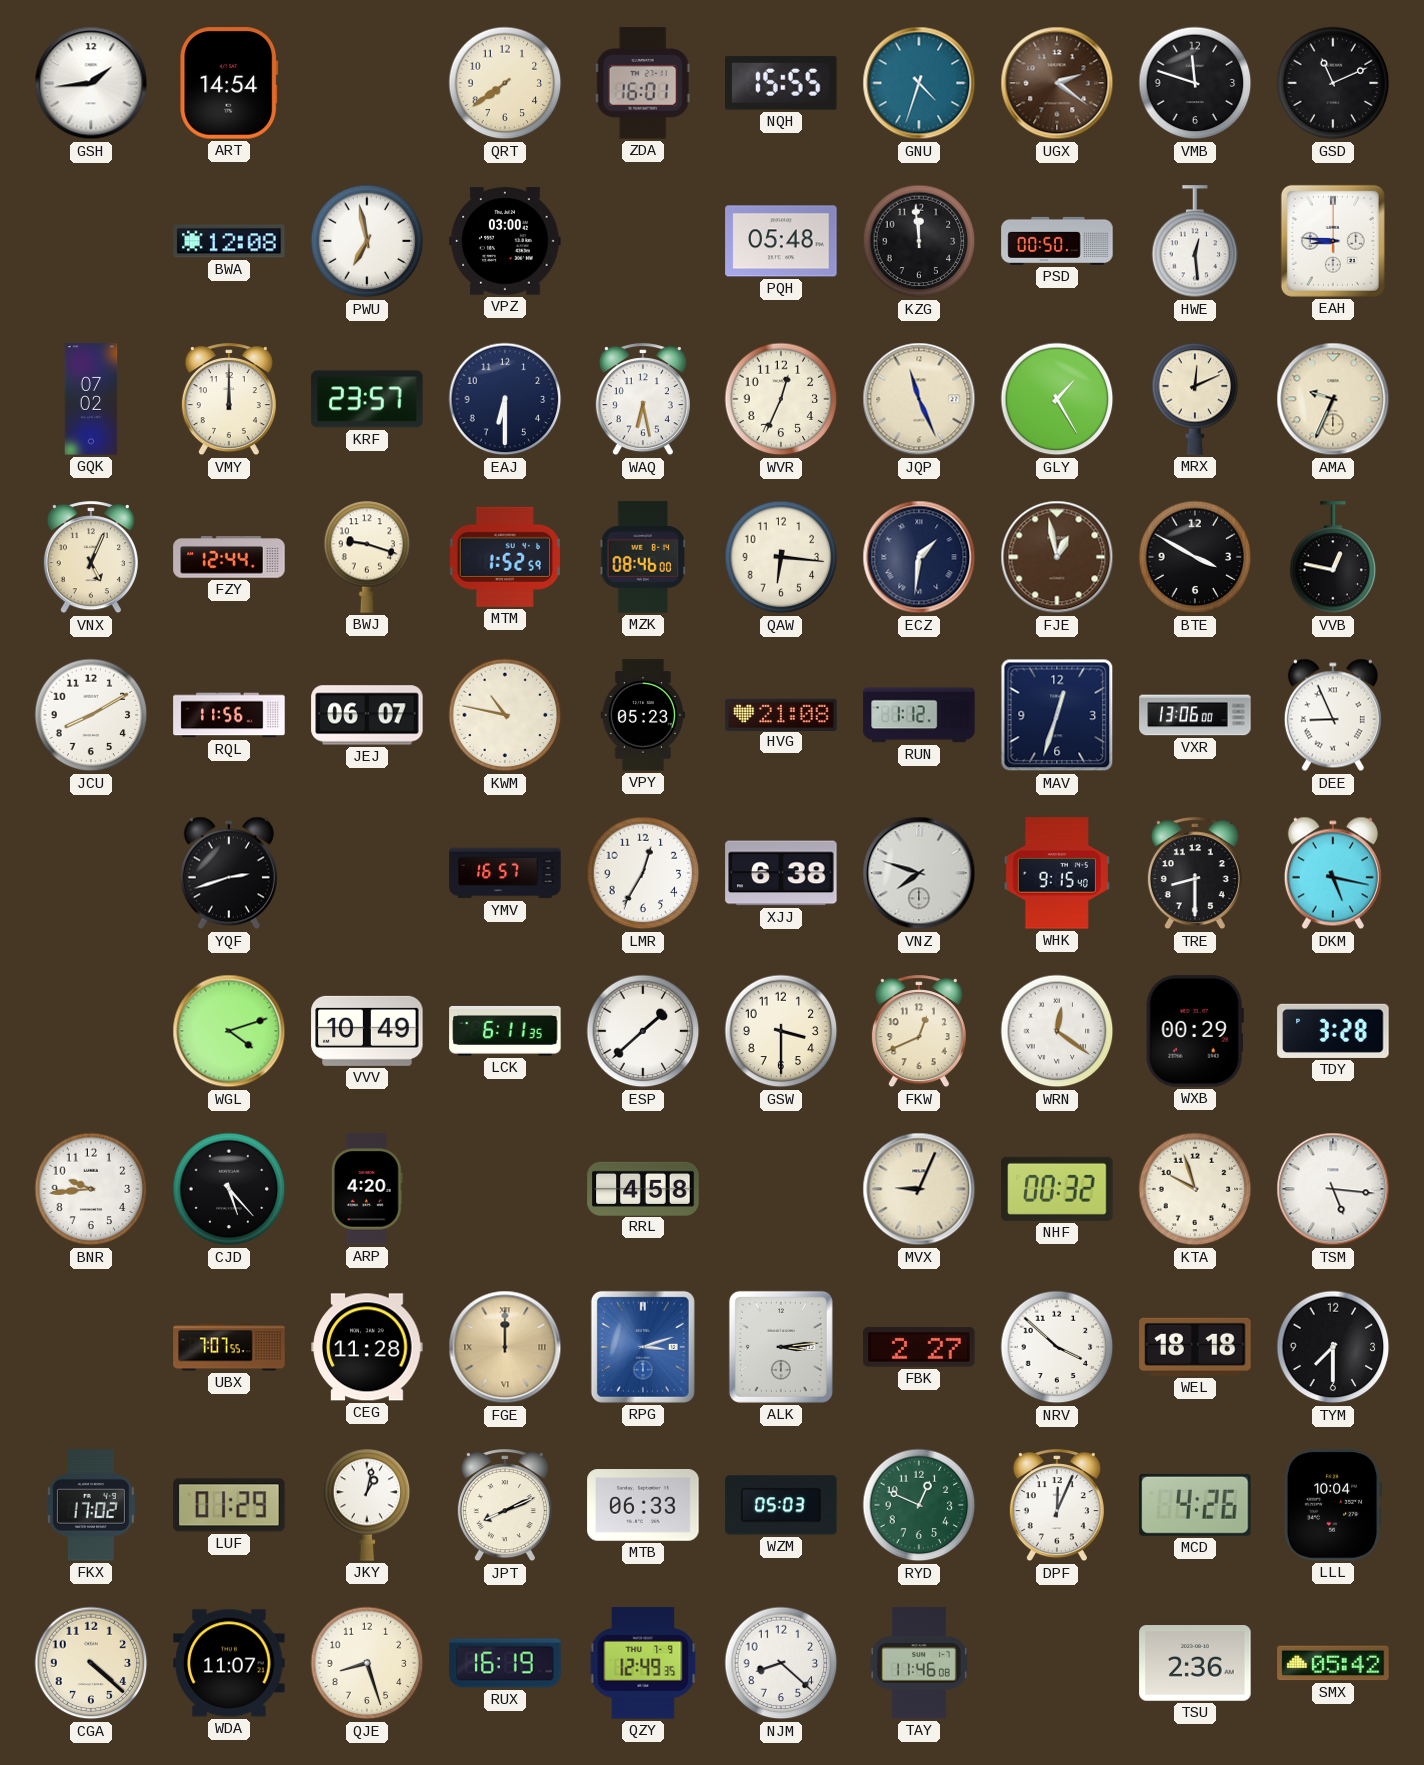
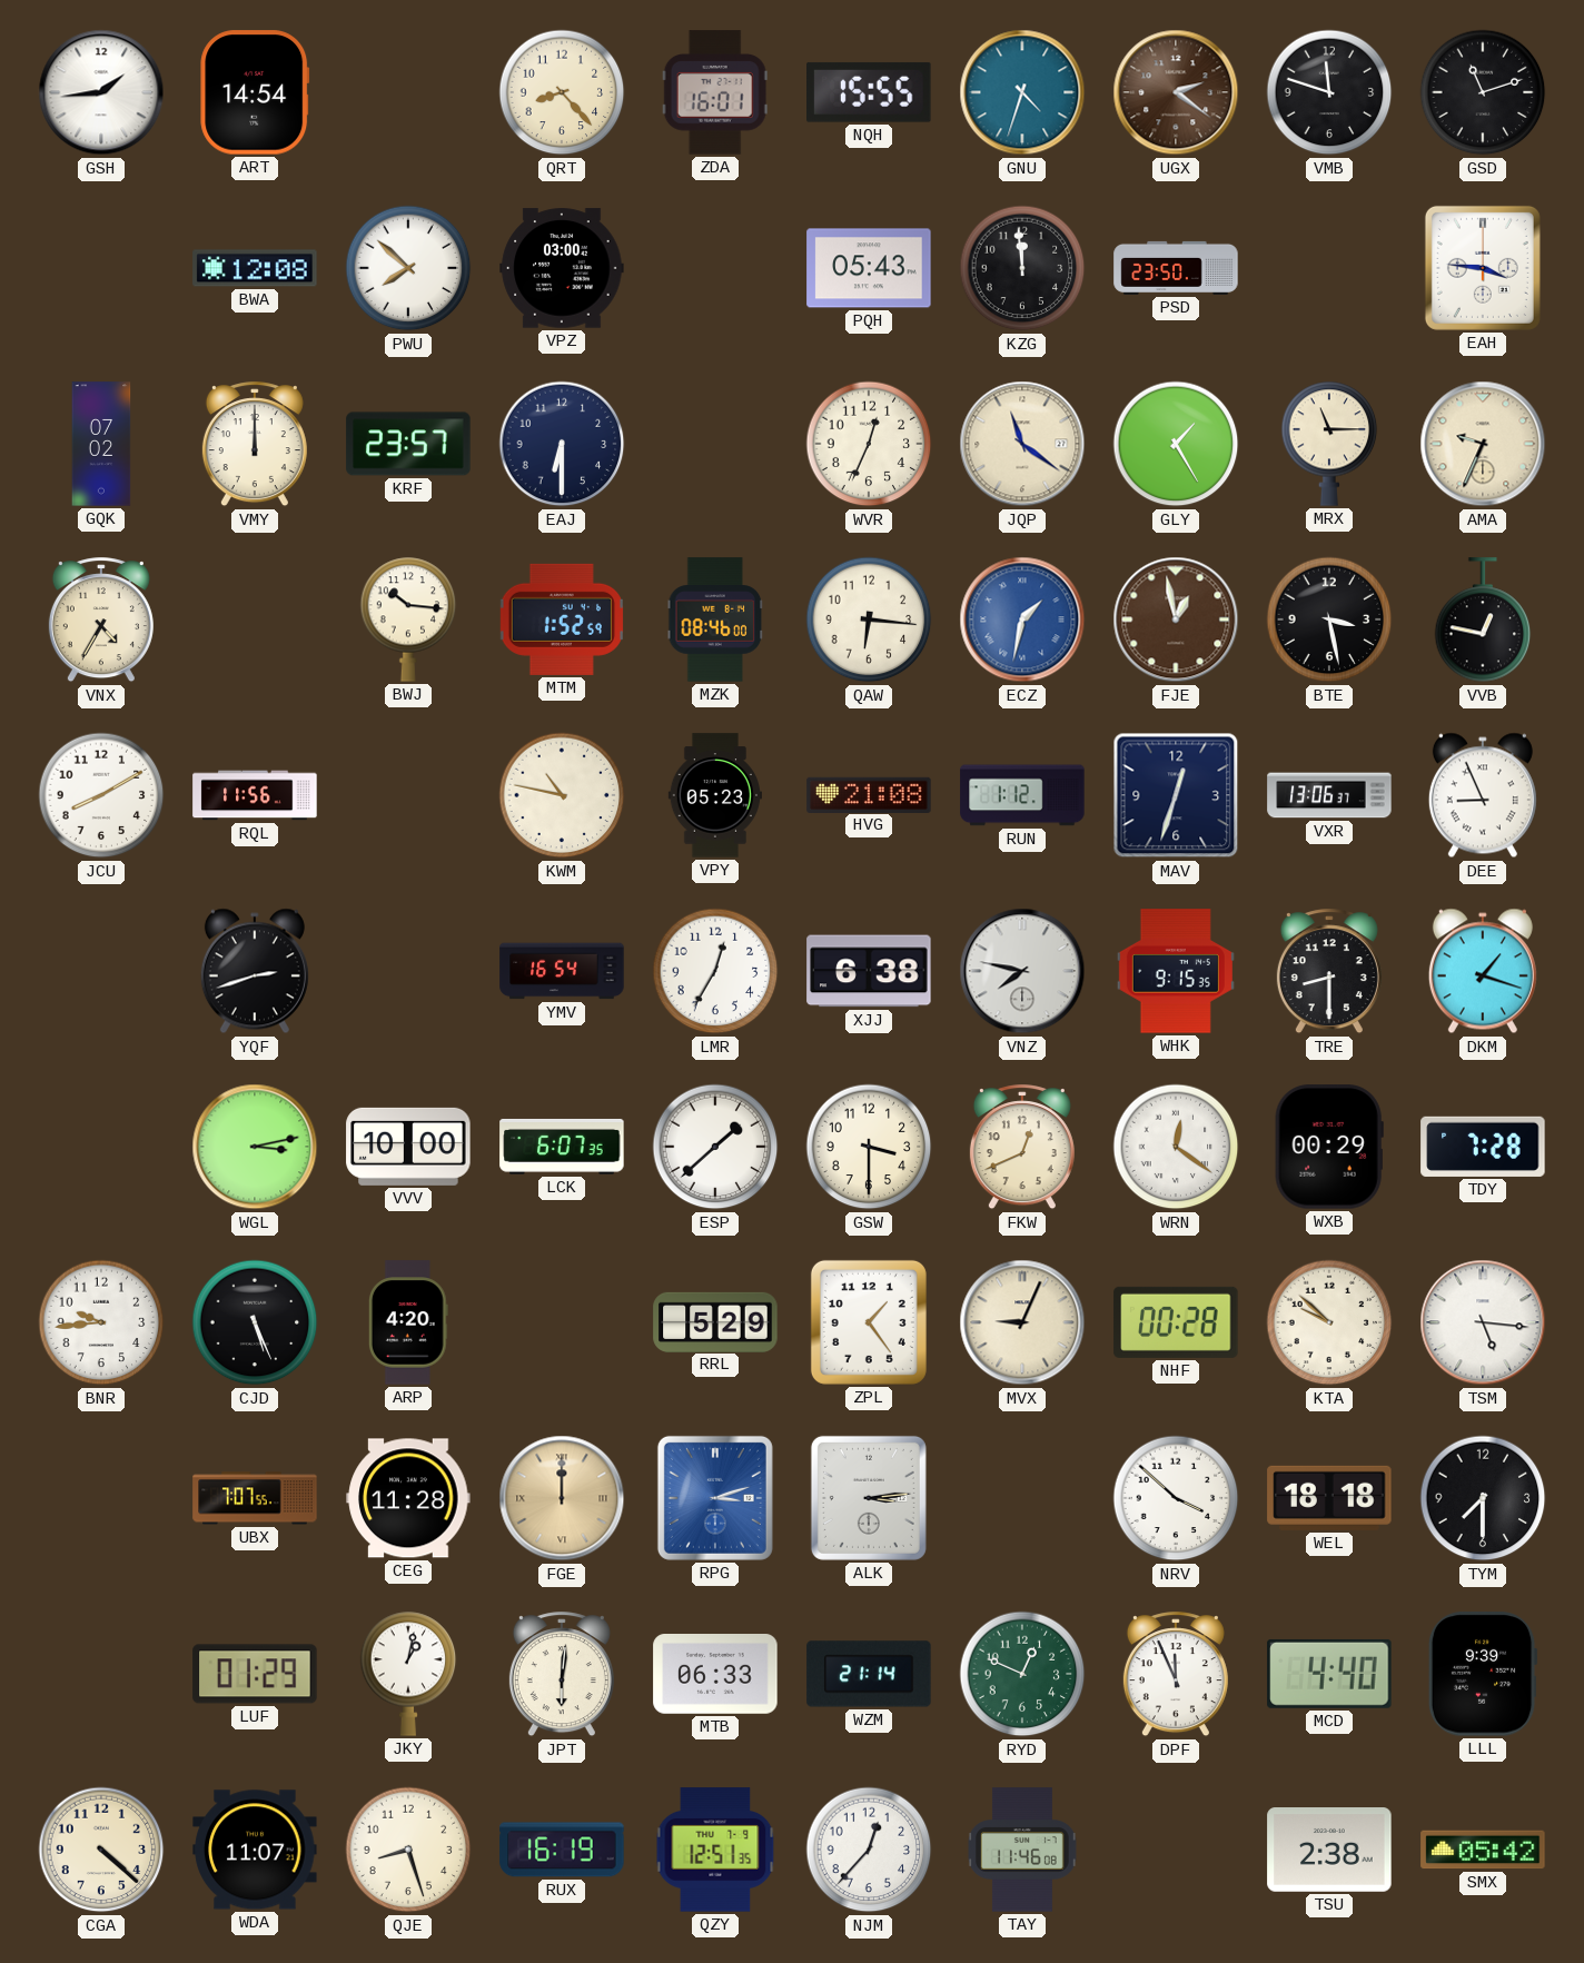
QRT: 7:39 -> 8:23 (562, 92)
GSD: 11:11 -> 11:12 (1483, 92)
PWU: 6:58 -> 7:52 (408, 268)
PQH: 05:48 -> 05:43 (869, 268)
PSD: 00:50 -> 23:50 (1176, 268)
HWE: 12:29 -> none (1195, 242)
EAH: 8:46 -> 3:46 (1483, 268)
WAQ: 6:28 -> none (643, 400)
JQP: 11:26 -> 11:21 (1022, 444)
MRX: 12:11 -> 11:15 (1329, 444)
VNX: 5:04 -> 4:35 (101, 621)
FZY: 12:44 -> none (229, 557)
BWJ: 9:18 -> 10:16 (408, 619)
ECZ: 1:31 -> 1:32 (1022, 619)
ECZ dial: navy -> blue (1022, 619)
BTE: 3:50 -> 3:28 (1329, 619)
JEJ: 06:07 -> none (367, 715)
VXR: 13:06:00 -> 13:06:37 (1329, 795)
YMV: 16:57 -> 16:54 (562, 971)
VNZ: 7:48 -> 7:47 (1022, 971)
WHK: 9:15:40 -> 9:15:35 (1176, 971)
DKM: 5:17 -> 1:18 (1483, 971)
WGL: 4:12 -> 3:13 (255, 1147)
VVV: 10:49 -> 10:00 (408, 1147)
LCK: 6:11 -> 6:07 (562, 1147)
TDY: 3:28 -> 7:28 (1483, 1147)
CJD: 5:23 -> 5:26 (255, 1322)
RRL: 4:58 -> 5:29 (715, 1321)
ZPL: none -> 1:24 (869, 1322)
NHF: 00:32 -> 00:28 (1176, 1322)
KTA: 9:57 -> 9:52 (1329, 1322)
FBK: 2:27 -> none (919, 1347)
FKX: 17:02 -> none (91, 1505)
JPT: 8:11 -> 6:01 (562, 1675)
WZM: 05:03 -> 21:14 (869, 1674)
DPF: 12:04 -> 11:56 (1176, 1675)
MCD: 4:26 -> 4:40 (1329, 1674)
LLL: 10:04 -> 9:39 (1483, 1674)
QZY: 12:49 -> 12:51 (715, 1850)
NJM: 8:22 -> 12:37 (869, 1850)
TSU: 2:36 -> 2:38 (1329, 1851)
